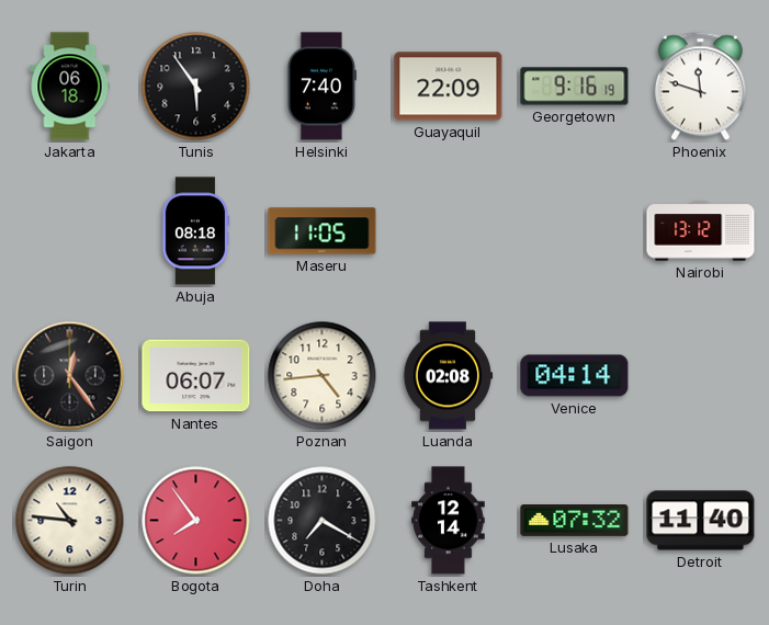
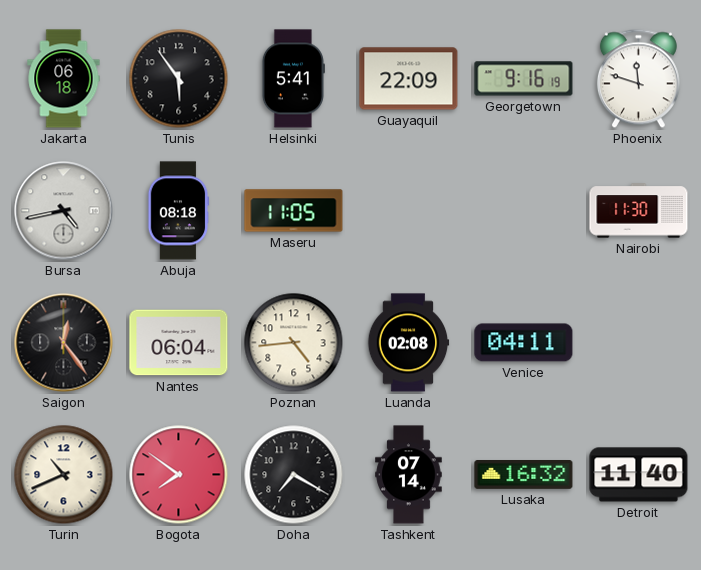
Helsinki: 7:40 -> 5:41 (293, 79)
Bursa: none -> 4:43 (64, 211)
Nairobi: 13:12 -> 11:30 (639, 211)
Nantes: 06:07 -> 06:04 (179, 343)
Venice: 04:14 -> 04:11 (524, 343)
Turin: 10:46 -> 10:41 (64, 475)
Bogota: 7:54 -> 7:51 (179, 475)
Tashkent: 12:14 -> 07:14 (409, 475)
Lusaka: 07:32 -> 16:32 (524, 475)
